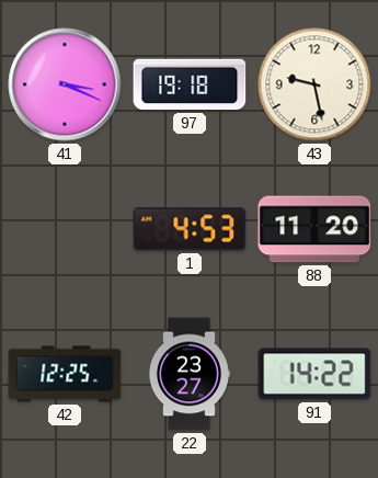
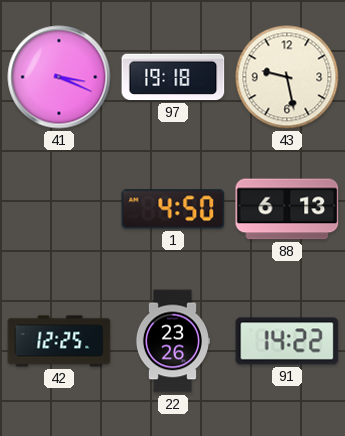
1: 4:53 -> 4:50 (173, 209)
88: 11:20 -> 6:13 (287, 209)
22: 23:27 -> 23:26 (172, 341)
